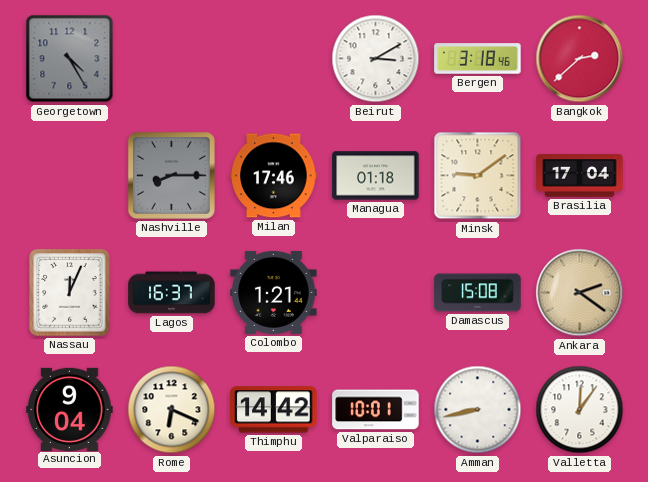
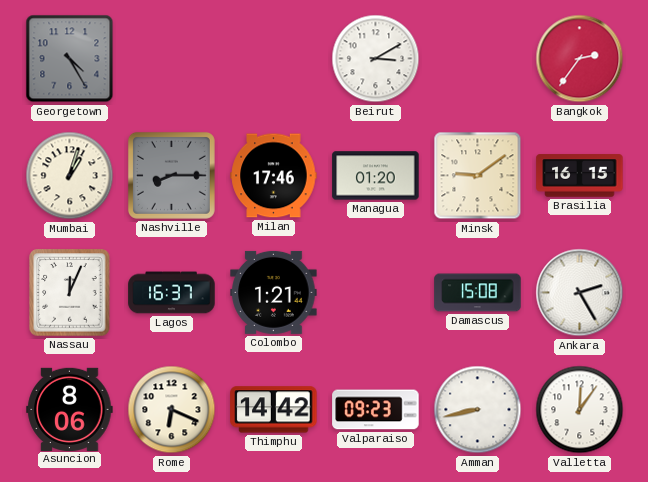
Bergen: 3:18 -> none (478, 59)
Bangkok: 2:38 -> 2:36 (580, 59)
Mumbai: none -> 1:03 (70, 176)
Managua: 01:18 -> 01:20 (376, 176)
Brasilia: 17:04 -> 16:15 (580, 176)
Ankara: 2:21 -> 2:25 (580, 293)
Ankara dial: champagne -> white (580, 293)
Asuncion: 9:04 -> 8:06 (70, 409)
Valparaiso: 10:01 -> 09:23 (376, 410)
